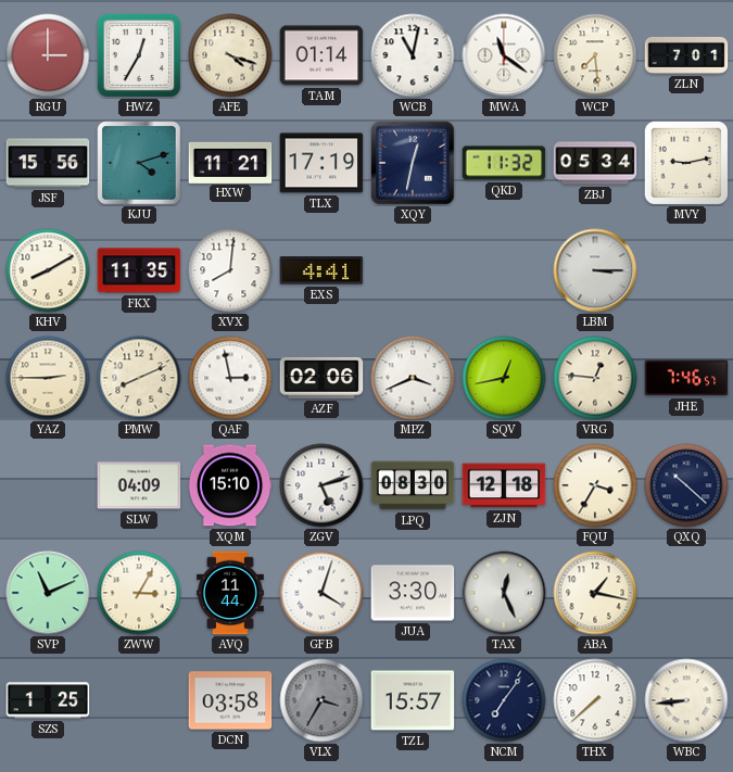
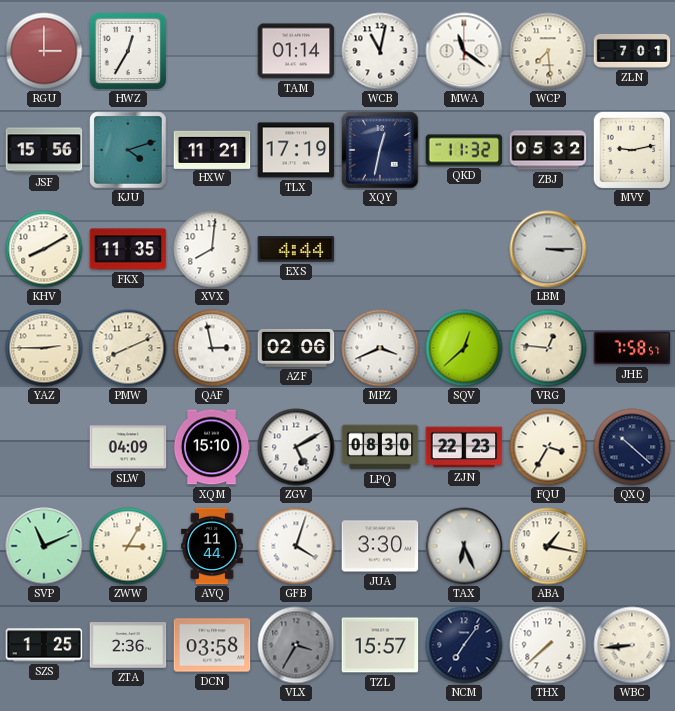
AFE: 4:18 -> none (230, 55)
ZBJ: 05:34 -> 05:32 (548, 150)
EXS: 4:41 -> 4:44 (296, 249)
SQV: 12:43 -> 12:38 (464, 348)
JHE: 7:46 -> 7:58 (632, 348)
ZGV: 5:12 -> 5:10 (296, 447)
ZJN: 12:18 -> 22:23 (464, 447)
TAX: 12:26 -> 6:26 (464, 546)
ZTA: none -> 2:36 (128, 646)
